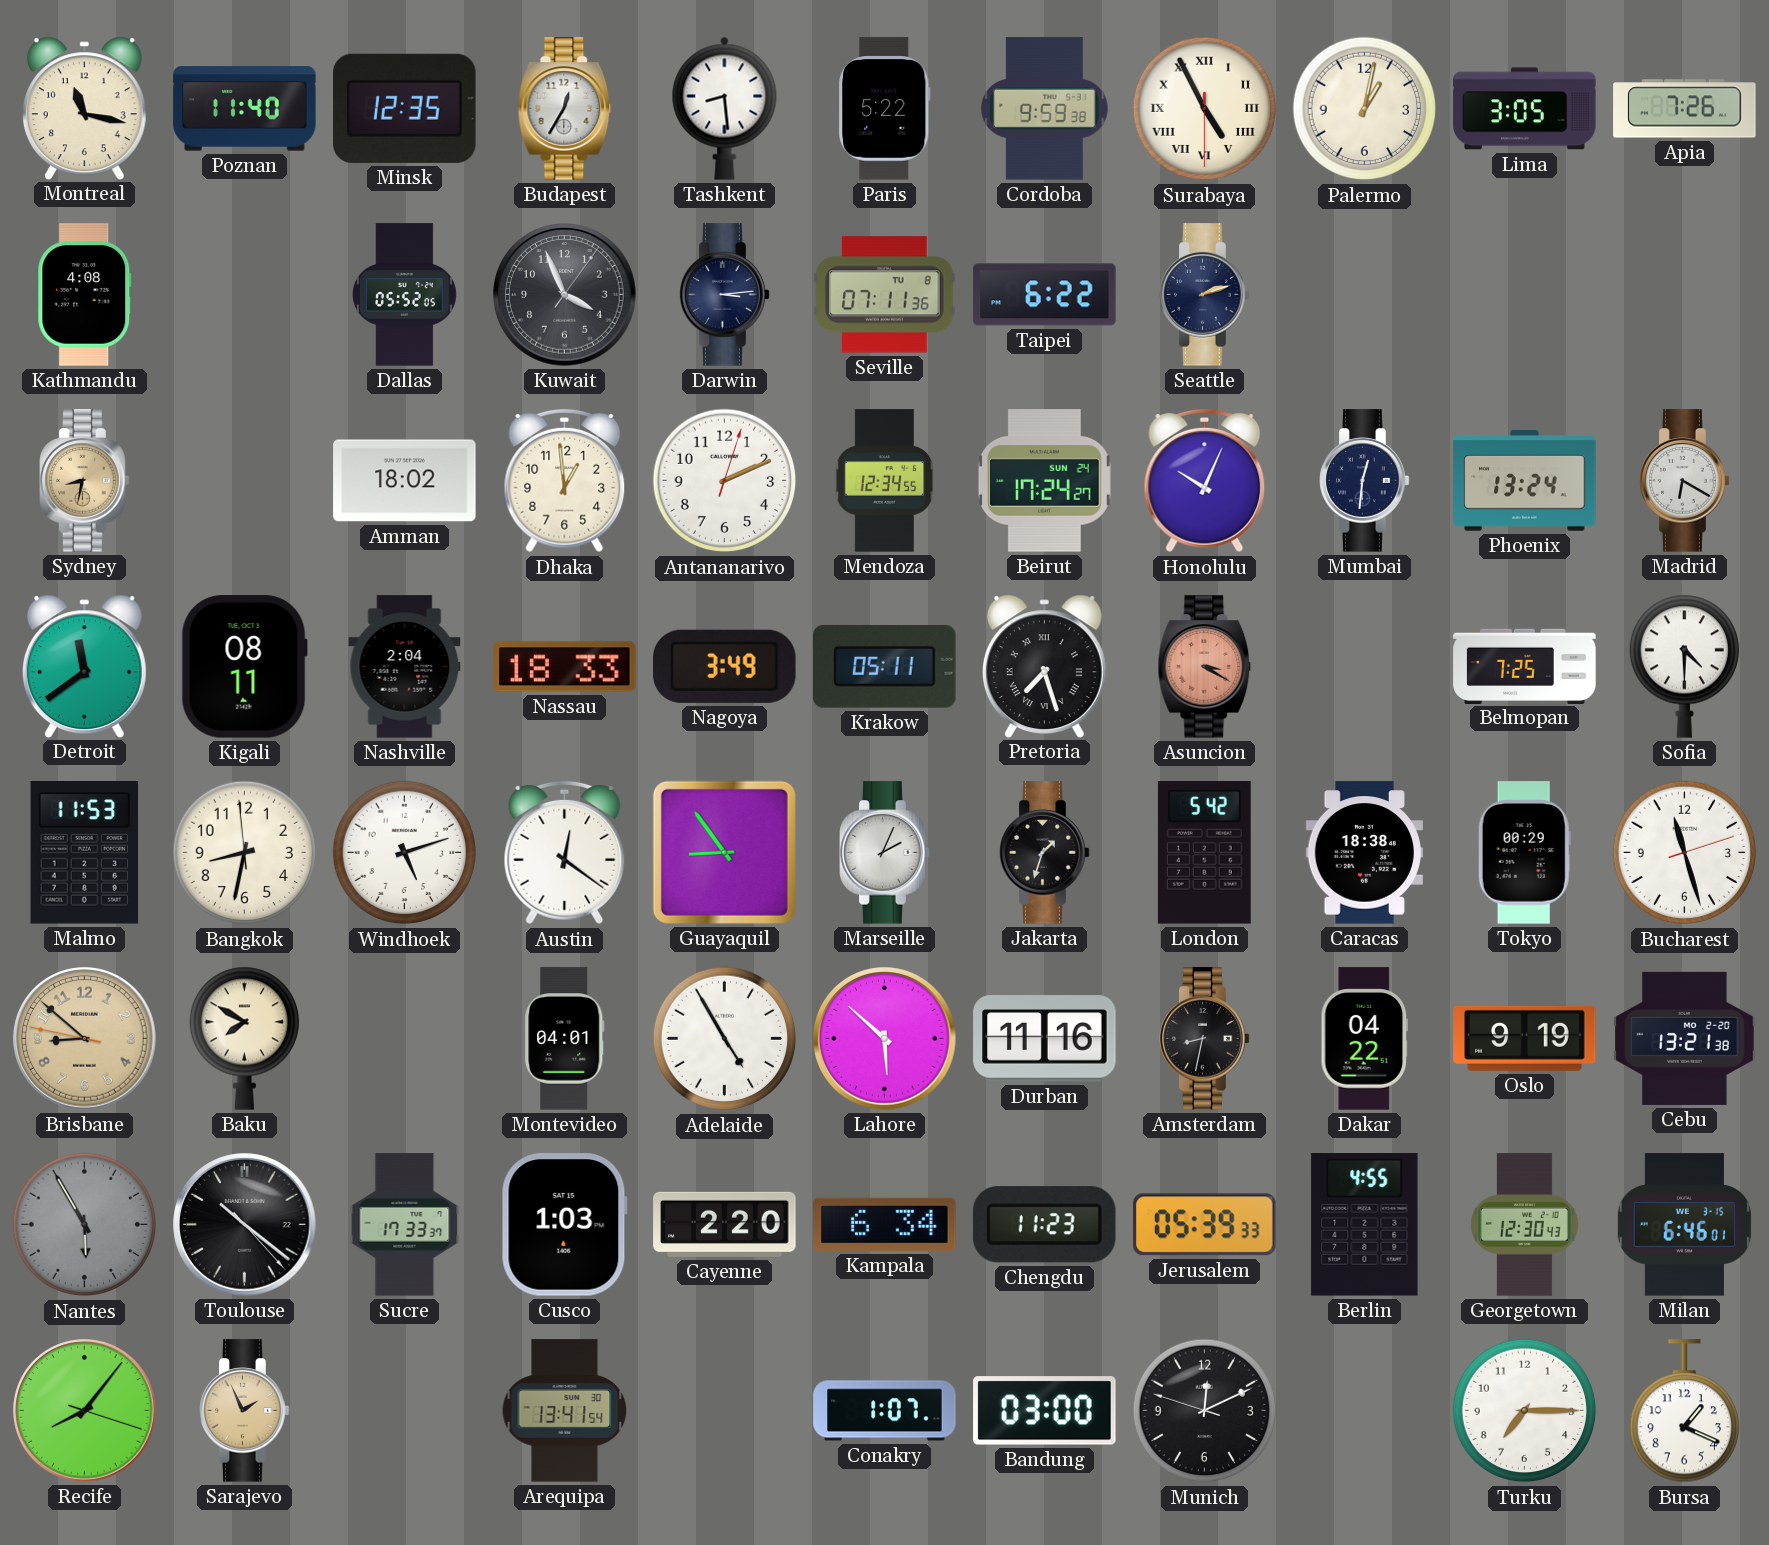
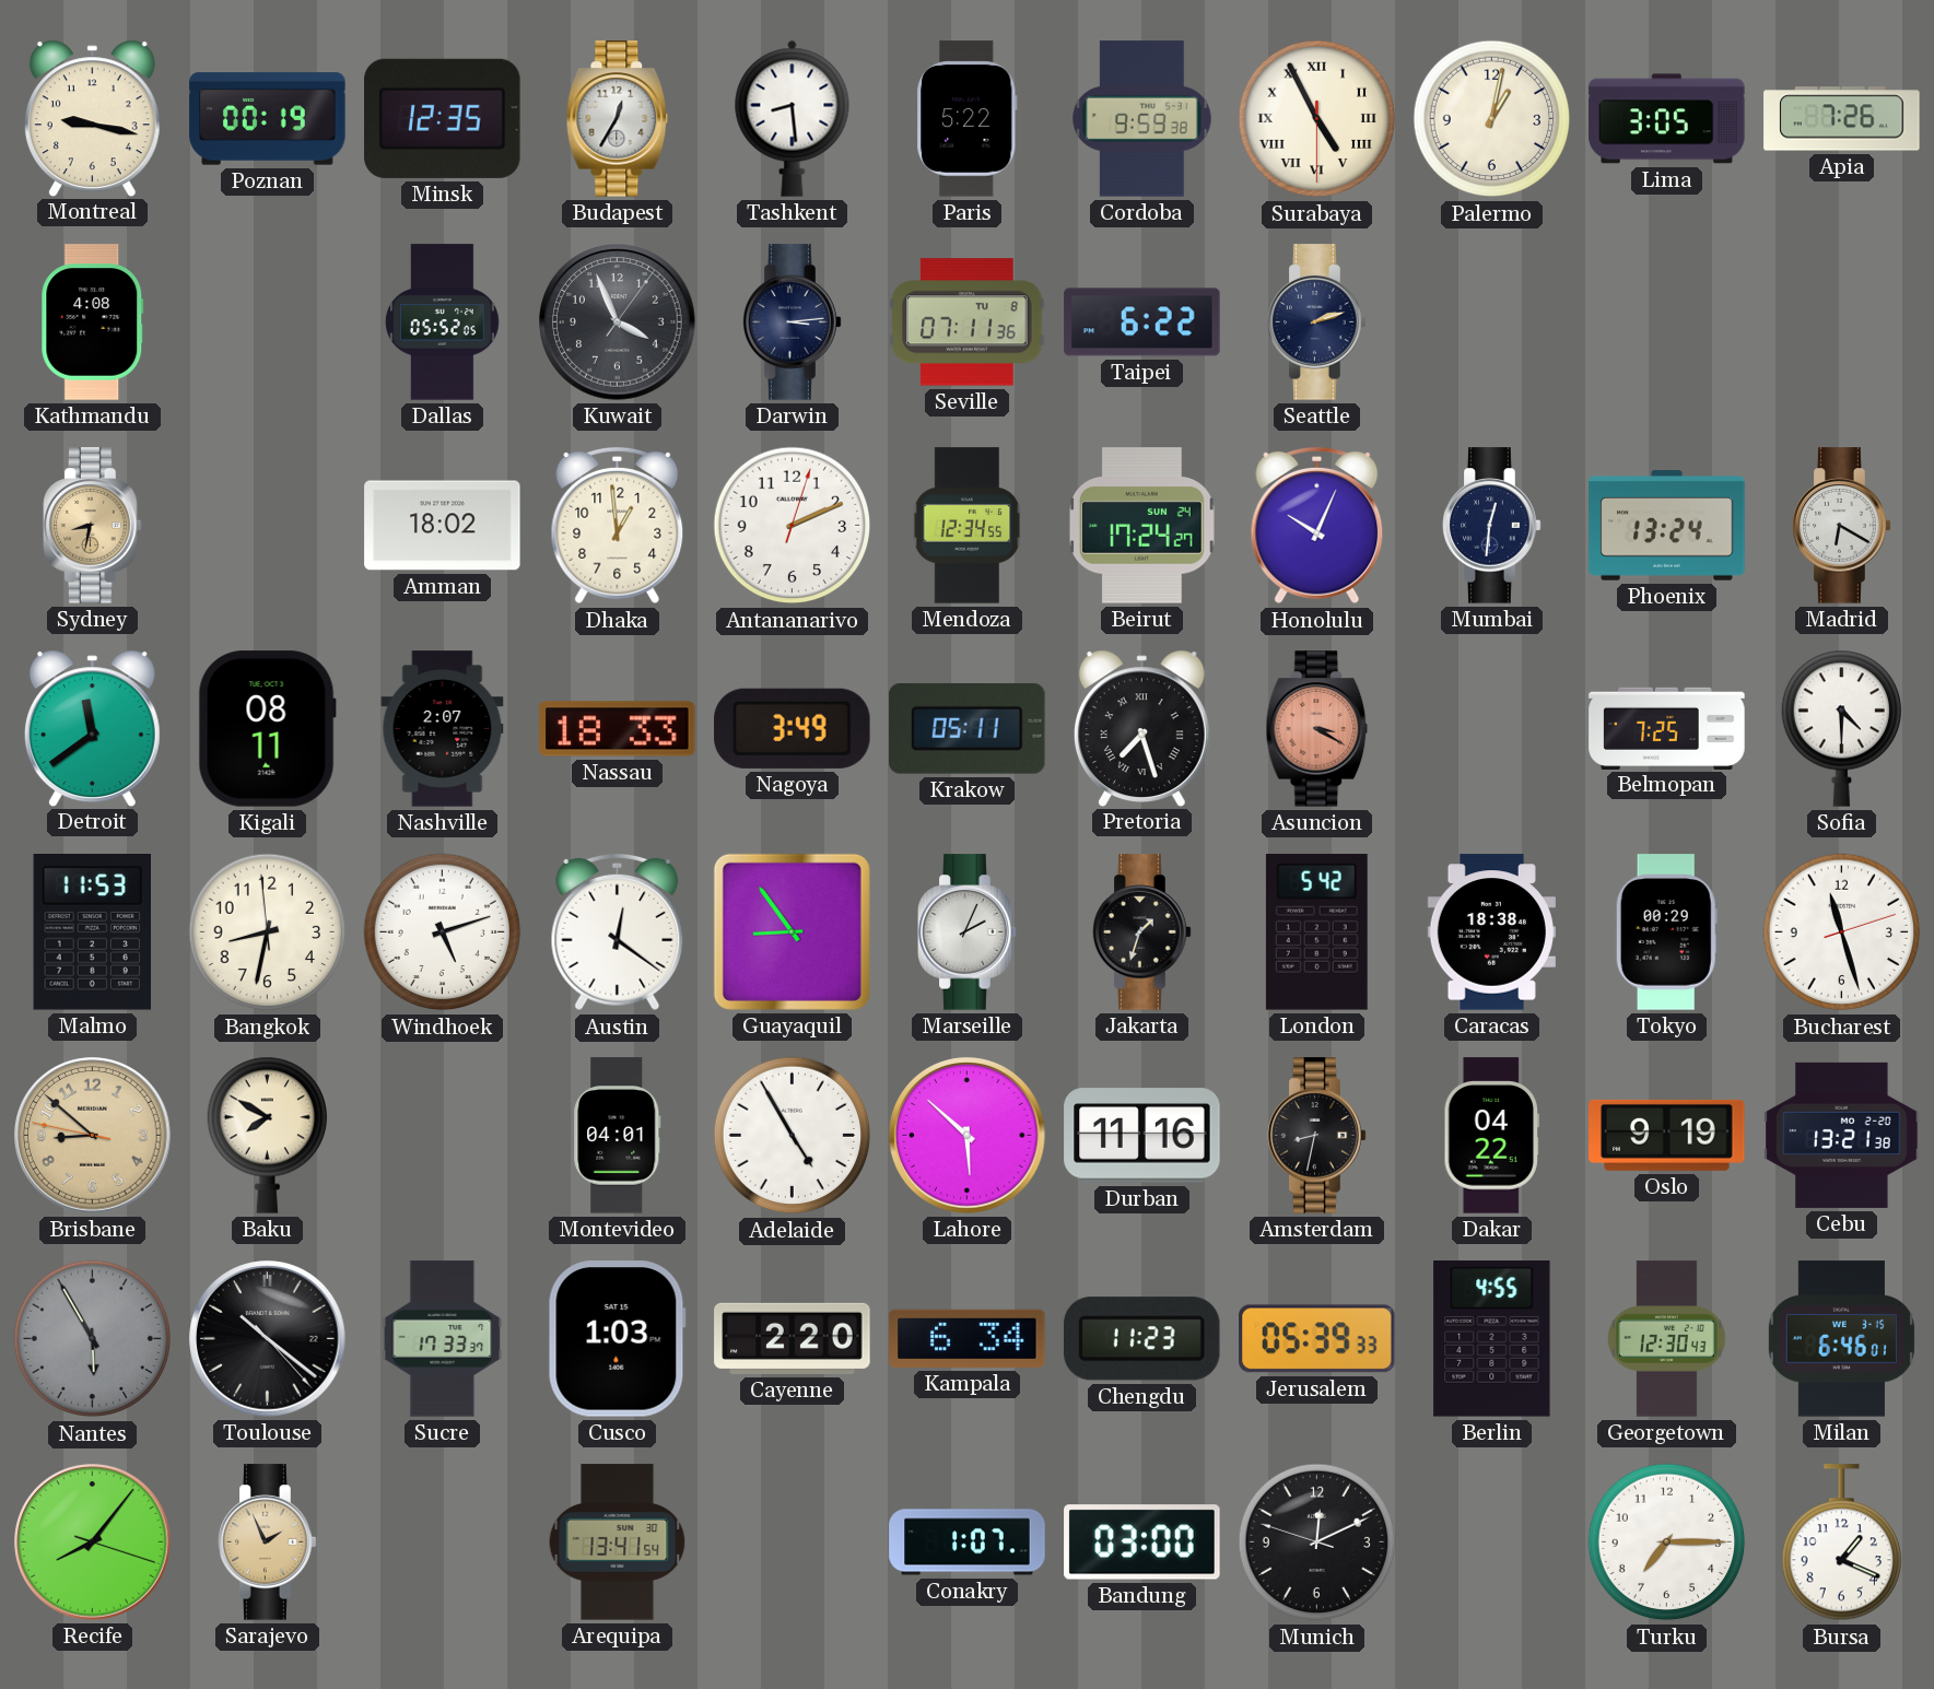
Montreal: 11:17 -> 9:17 (92, 118)
Poznan: 11:40 -> 00:19 (268, 119)
Nashville: 2:04 -> 2:07 (443, 729)
